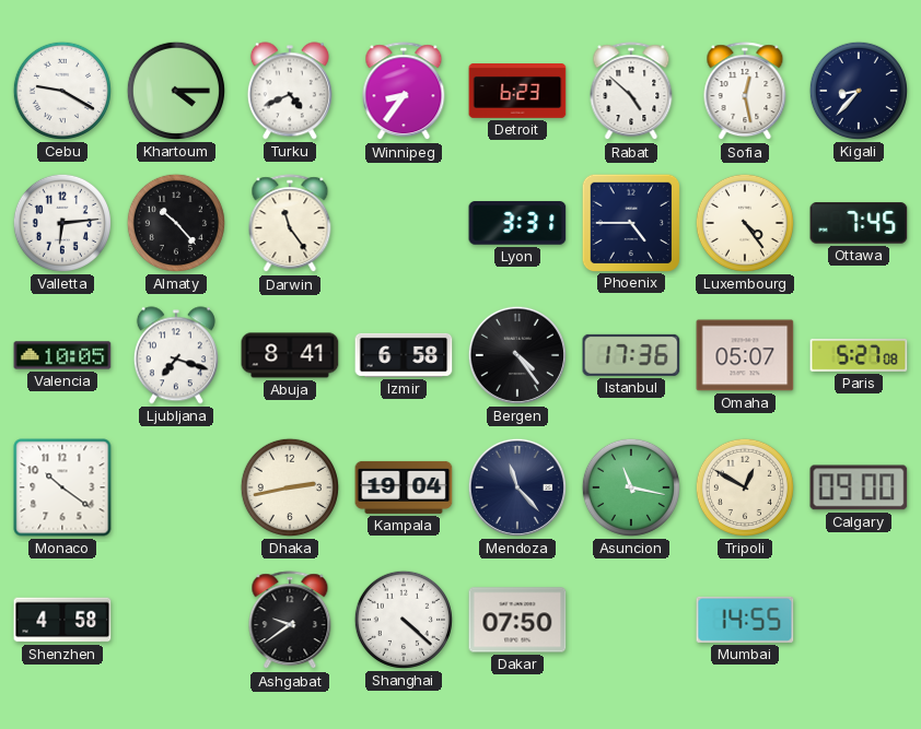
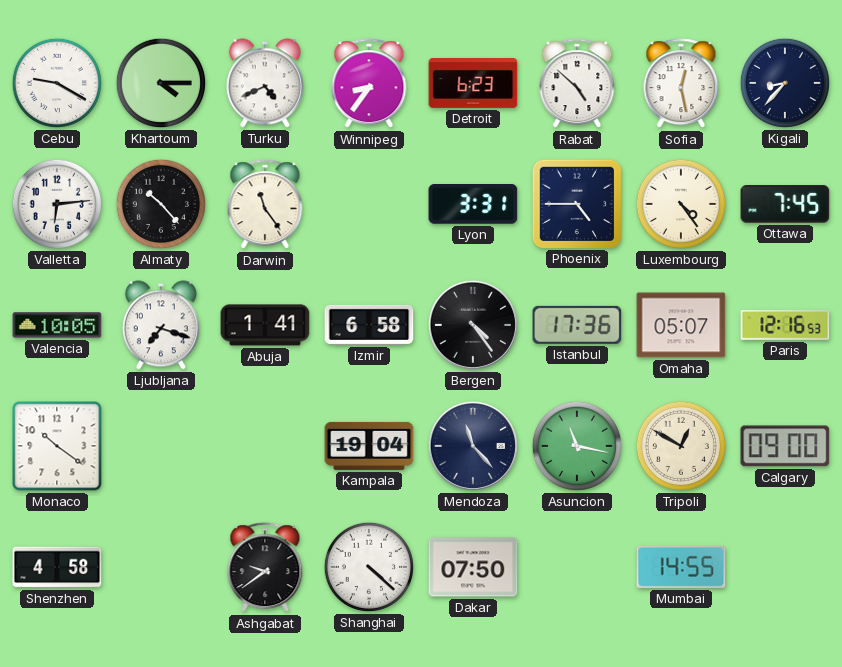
Abuja: 8:41 -> 1:41 (265, 325)
Paris: 5:27 -> 12:16 (785, 325)
Dhaka: 2:43 -> none (290, 487)
